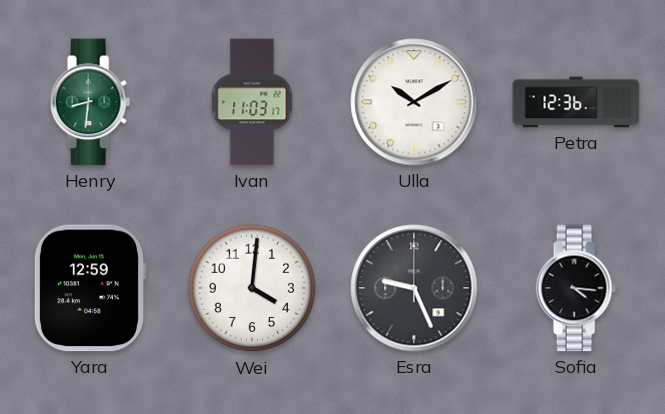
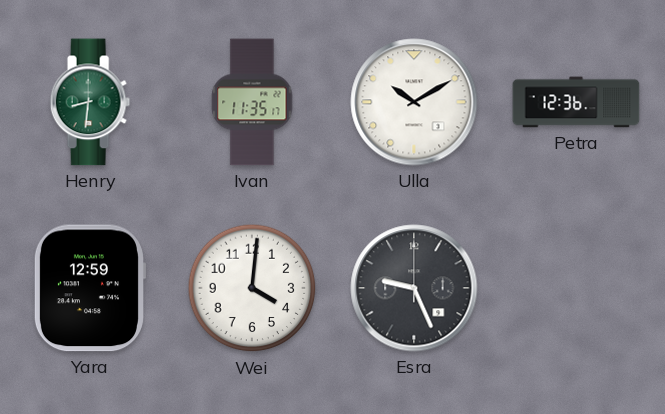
Ivan: 11:03 -> 11:35 (252, 102)
Sofia: 4:16 -> none (576, 288)
